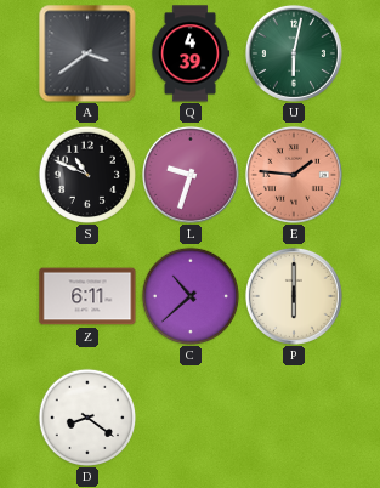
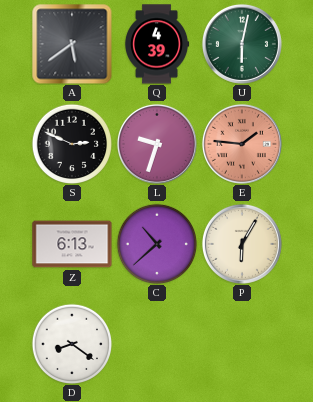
A: 3:39 -> 5:39 (72, 44)
S: 10:49 -> 2:49 (71, 143)
Z: 6:11 -> 6:13 (72, 244)
P: 6:00 -> 6:05 (242, 244)
